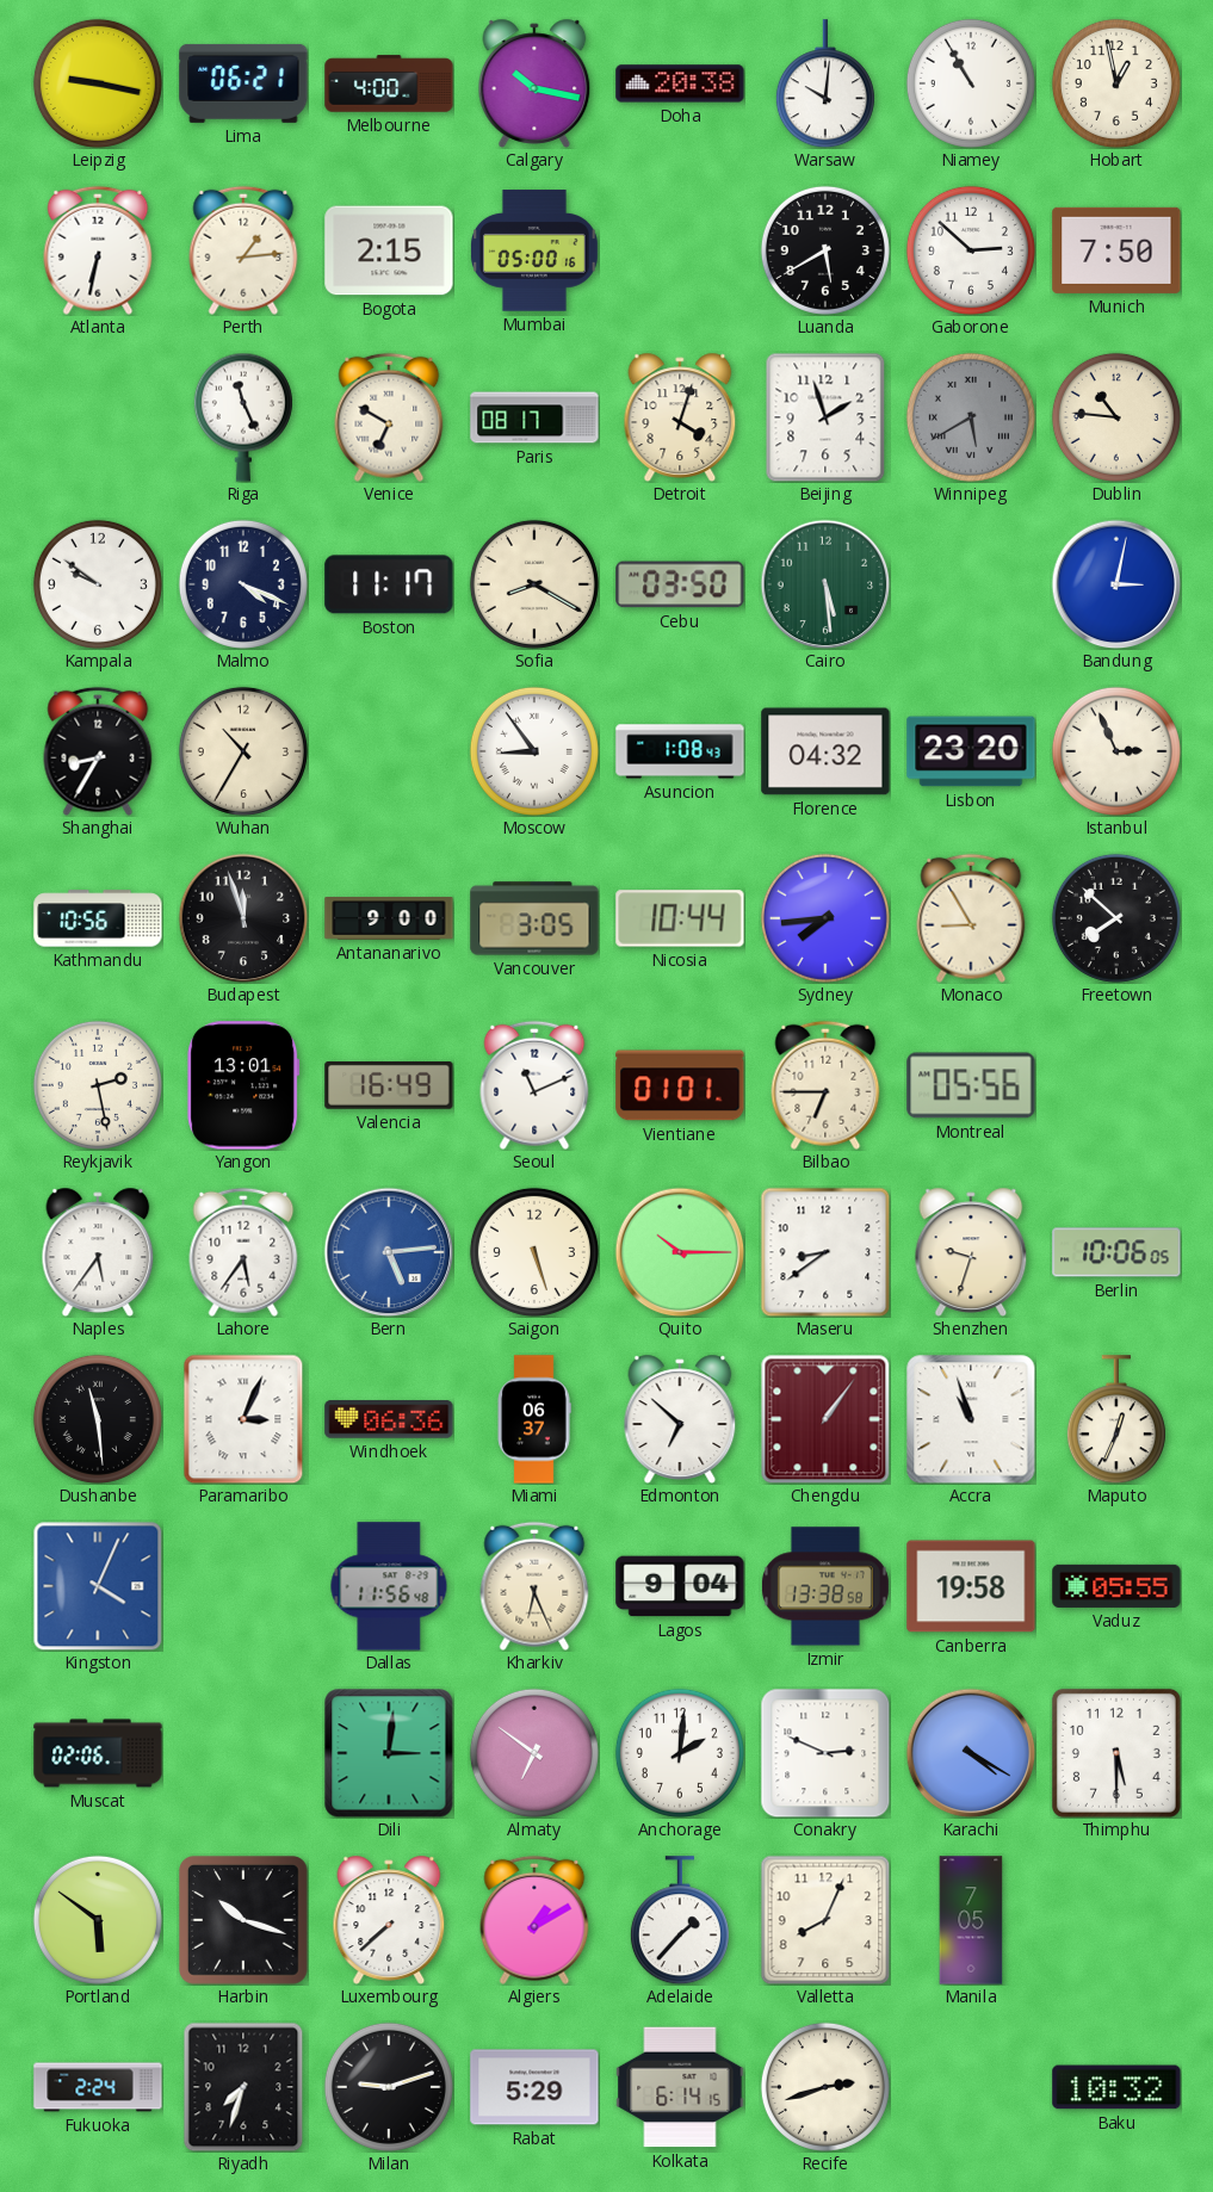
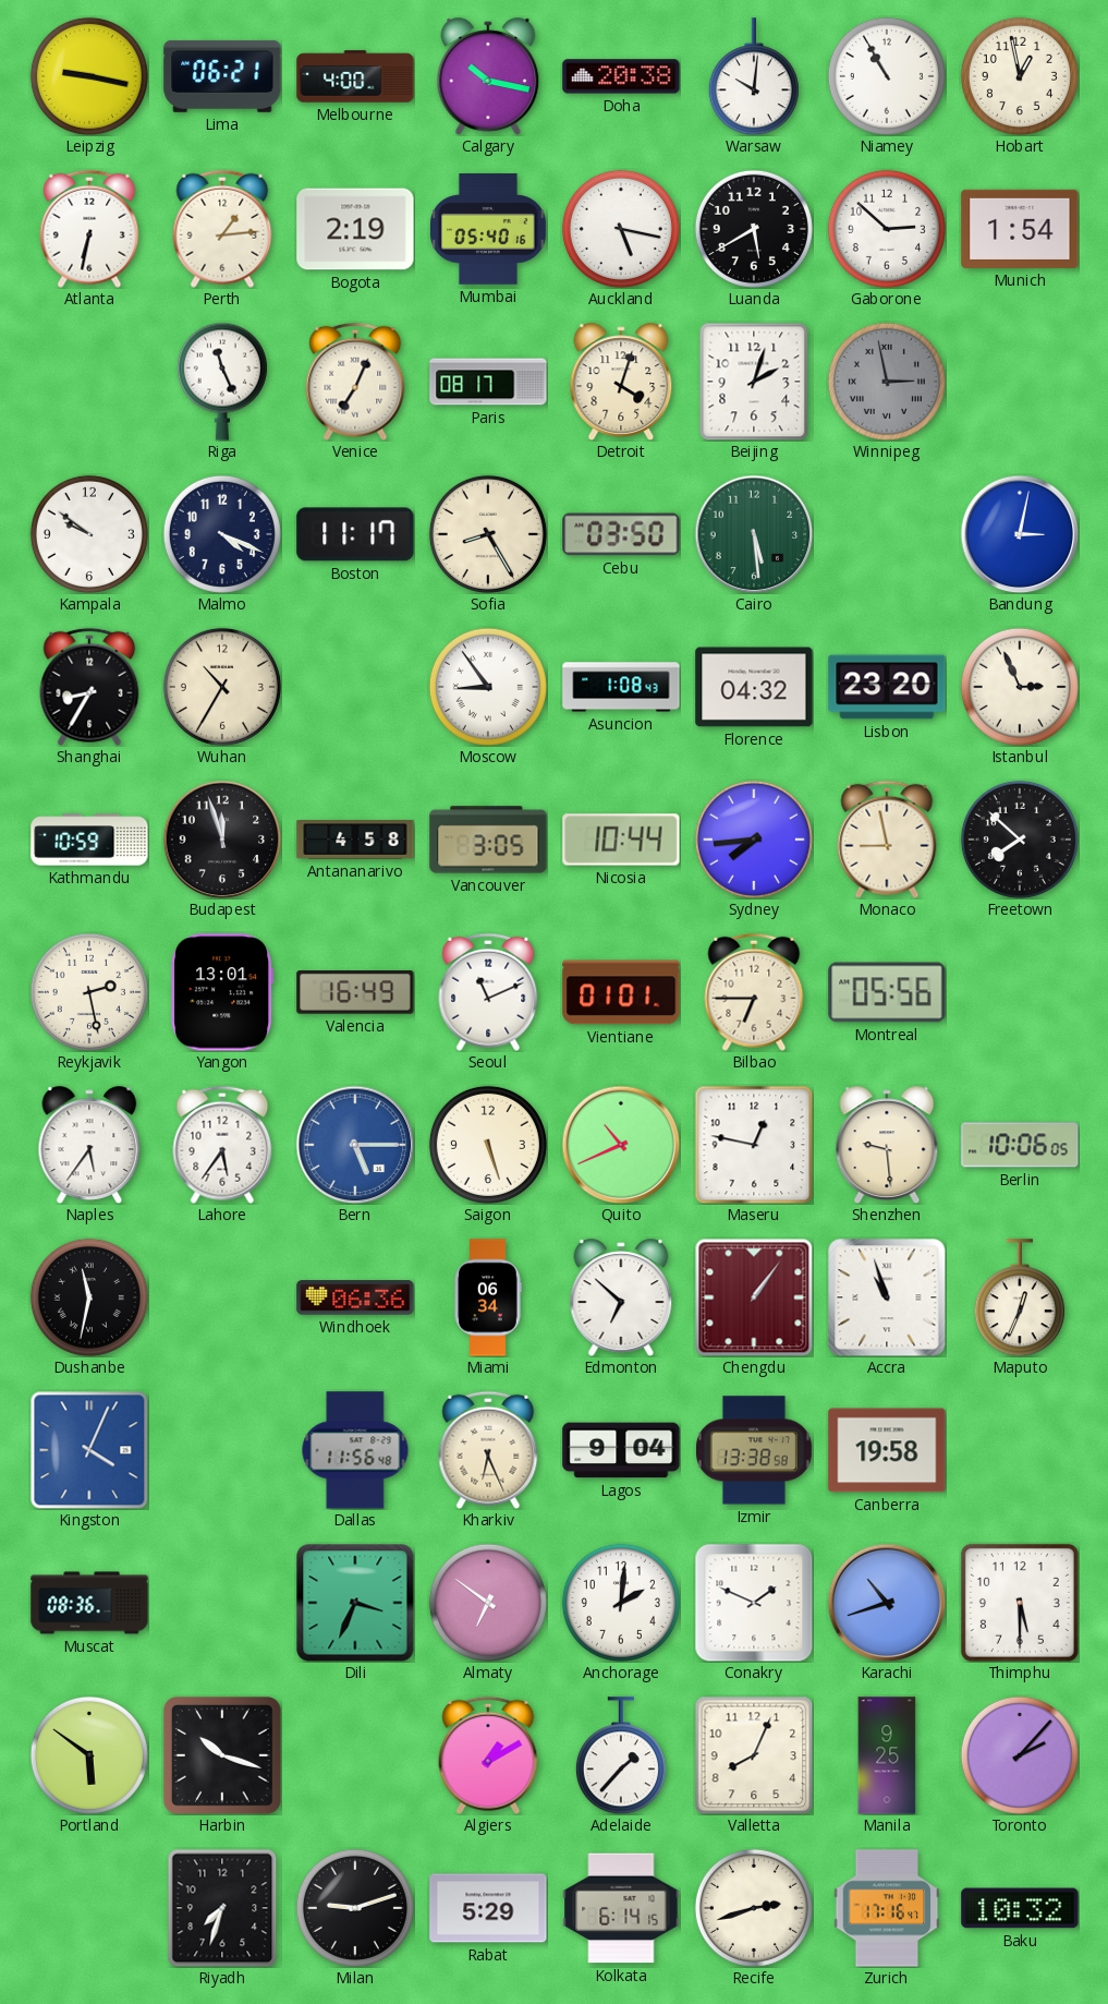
Bogota: 2:15 -> 2:19 (355, 229)
Mumbai: 05:00 -> 05:40 (488, 229)
Auckland: none -> 5:17 (621, 229)
Munich: 7:50 -> 1:54 (1020, 229)
Venice: 6:50 -> 7:04 (355, 382)
Beijing: 1:57 -> 2:03 (754, 382)
Winnipeg: 5:40 -> 2:58 (887, 382)
Dublin: 10:46 -> none (1116, 417)
Sofia: 8:20 -> 8:25 (488, 534)
Kathmandu: 10:56 -> 10:59 (89, 840)
Antananarivo: 9:00 -> 4:58 (355, 840)
Monaco: 8:55 -> 8:58 (887, 840)
Bern: 5:14 -> 5:15 (355, 1145)
Quito: 10:15 -> 10:41 (621, 1145)
Maseru: 8:39 -> 12:47 (754, 1145)
Shenzhen: 9:33 -> 9:29 (887, 1145)
Dushanbe: 11:29 -> 11:32 (89, 1297)
Paramaribo: 3:04 -> none (243, 1419)
Miami: 06:37 -> 06:34 (488, 1297)
Vaduz: 05:55 -> none (1116, 1586)
Muscat: 02:06 -> 08:36 (89, 1603)
Dili: 3:01 -> 3:34 (355, 1603)
Conakry: 2:49 -> 1:49 (754, 1603)
Karachi: 4:20 -> 10:42 (887, 1603)
Luxembourg: 7:38 -> none (389, 1920)
Manila: 7:05 -> 9:25 (887, 1755)
Toronto: none -> 2:07 (1020, 1755)
Fukuoka: 2:24 -> none (98, 2087)
Zurich: none -> 17:16 (887, 1908)
